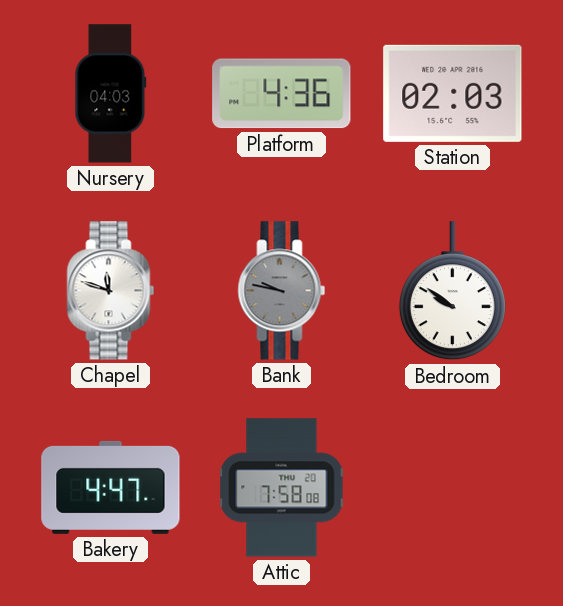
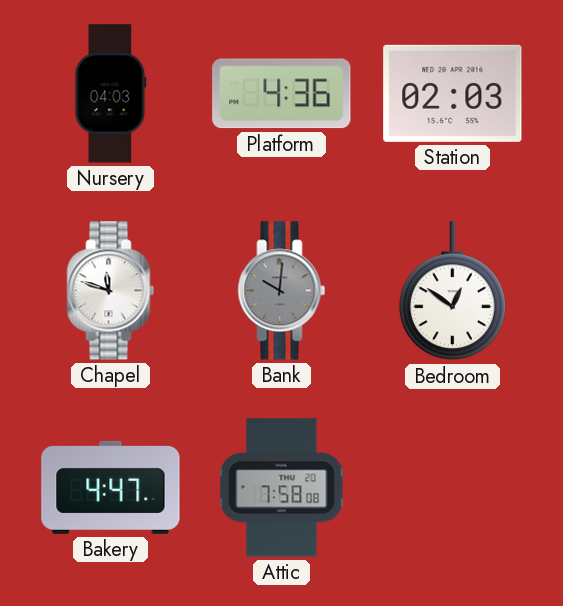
Bank: 9:47 -> 10:01 (282, 291)
Bedroom: 9:51 -> 12:51 (452, 291)
